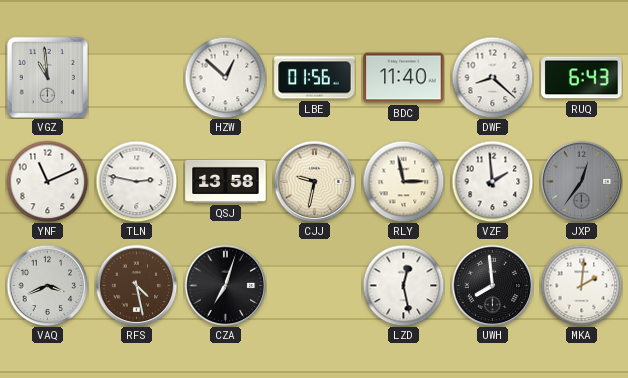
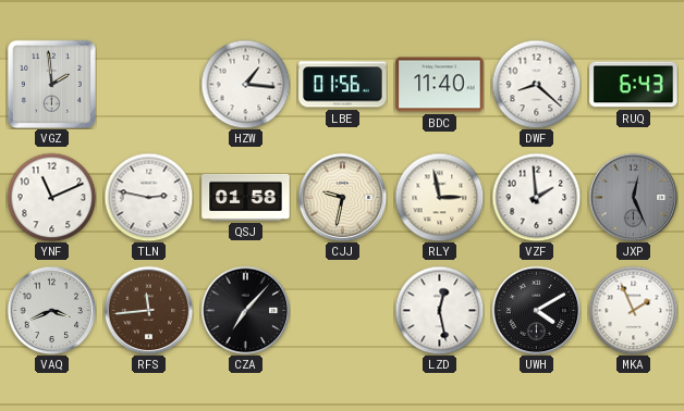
VGZ: 10:59 -> 1:59 (51, 84)
HZW: 12:52 -> 1:16 (245, 84)
QSJ: 13:58 -> 01:58 (246, 197)
JXP: 12:36 -> 12:26 (633, 197)
RFS: 4:28 -> 11:44 (148, 310)
CZA: 7:03 -> 7:07 (245, 310)
UWH: 7:59 -> 4:10 (536, 310)
MKA: 2:01 -> 1:56 (633, 310)
